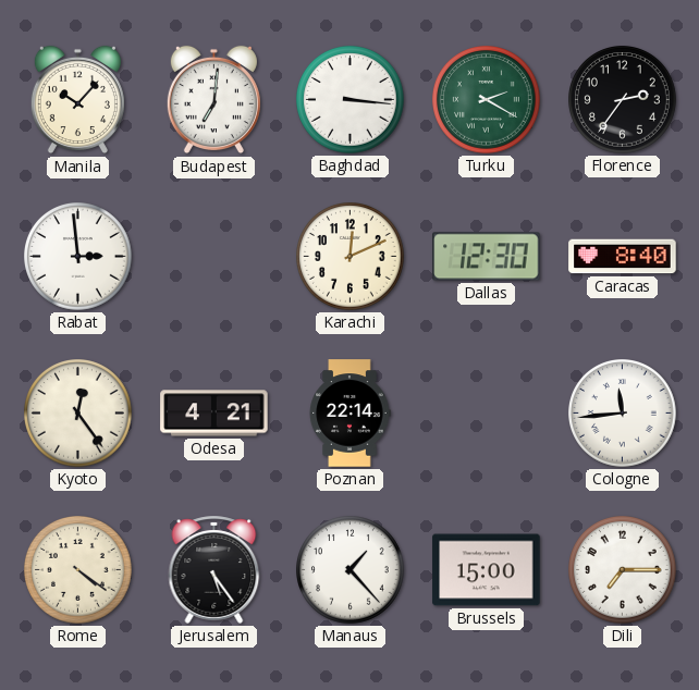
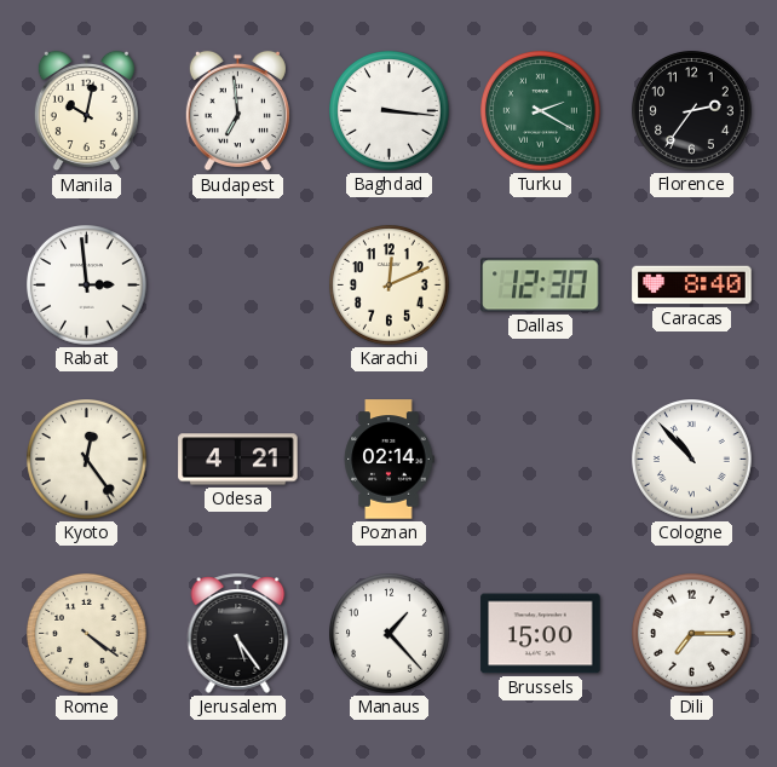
Manila: 10:07 -> 10:02 (86, 111)
Budapest: 7:01 -> 6:59 (237, 111)
Poznan: 22:14 -> 02:14 (388, 460)
Cologne: 11:44 -> 10:53 (692, 460)
